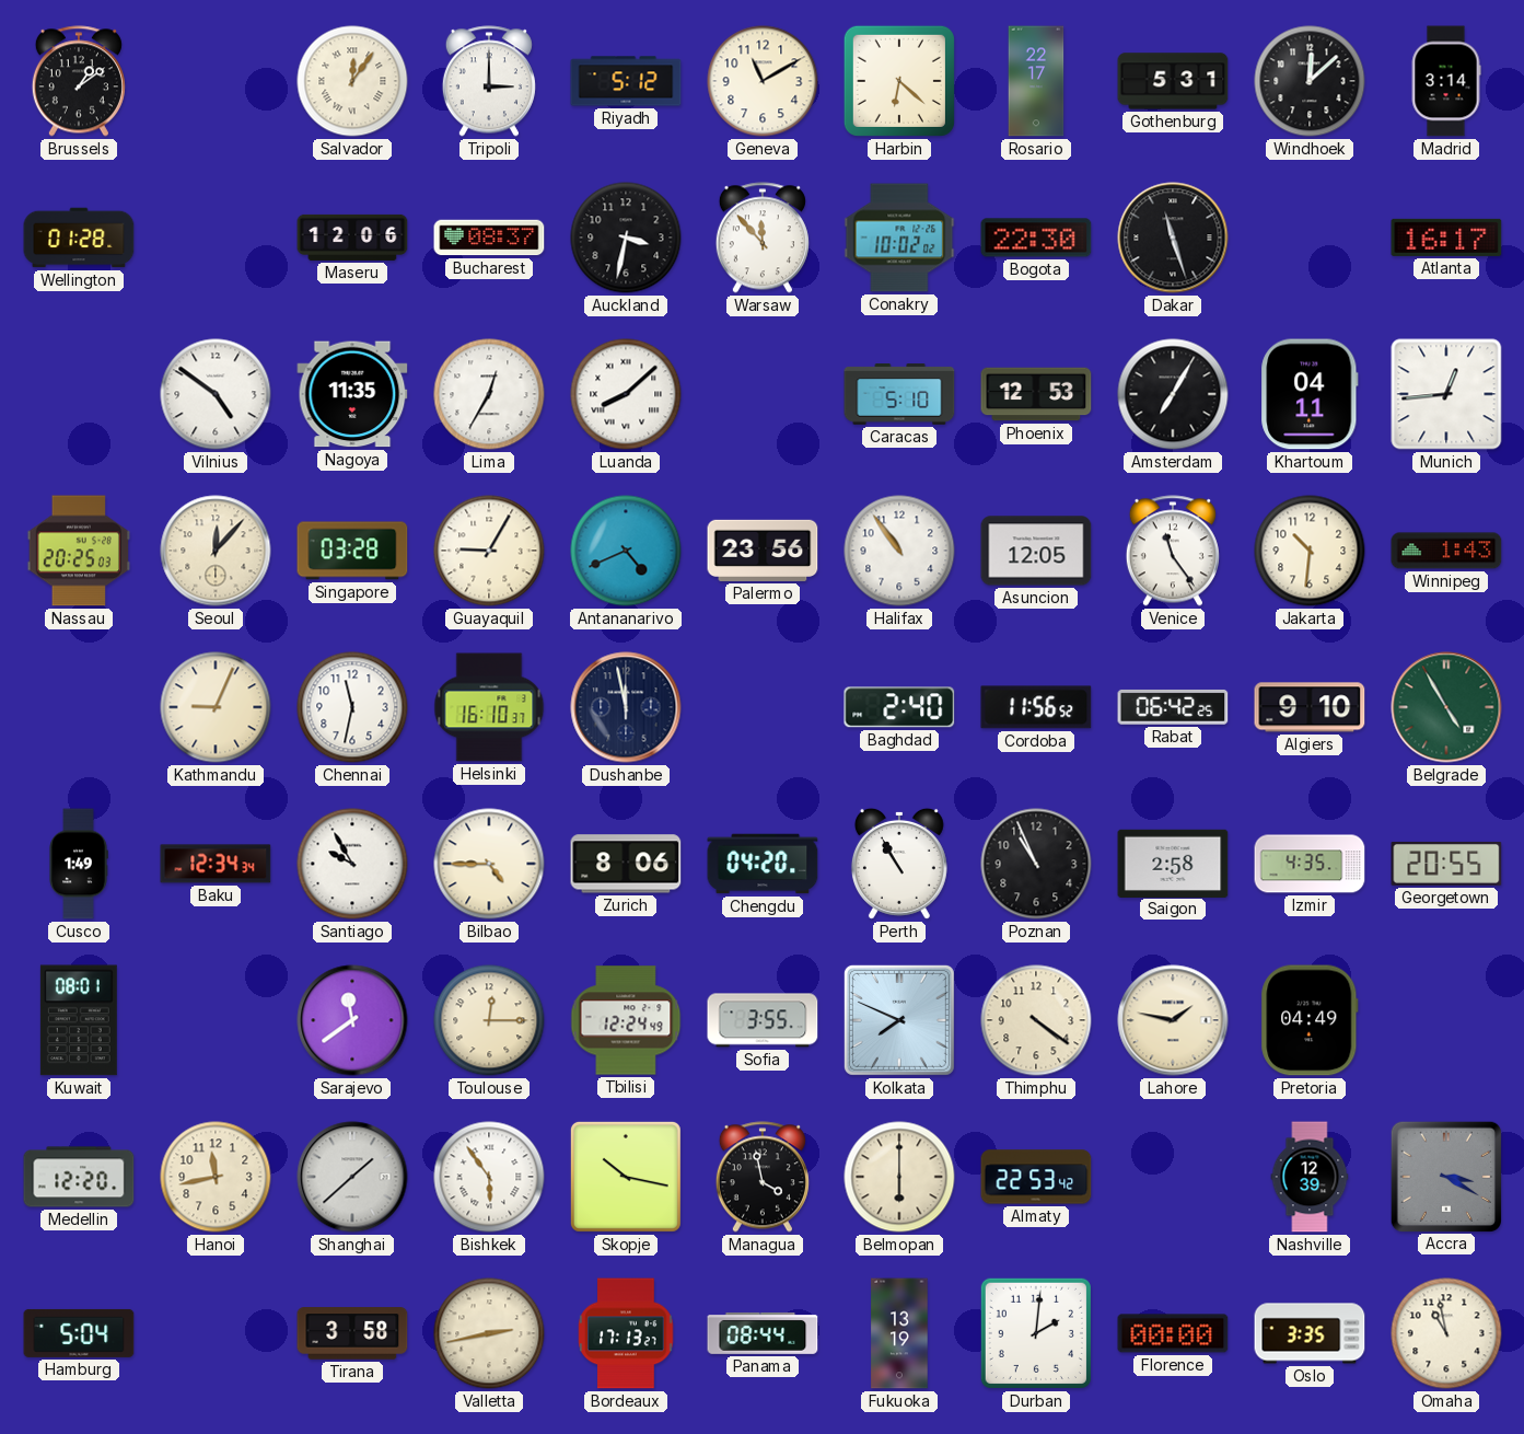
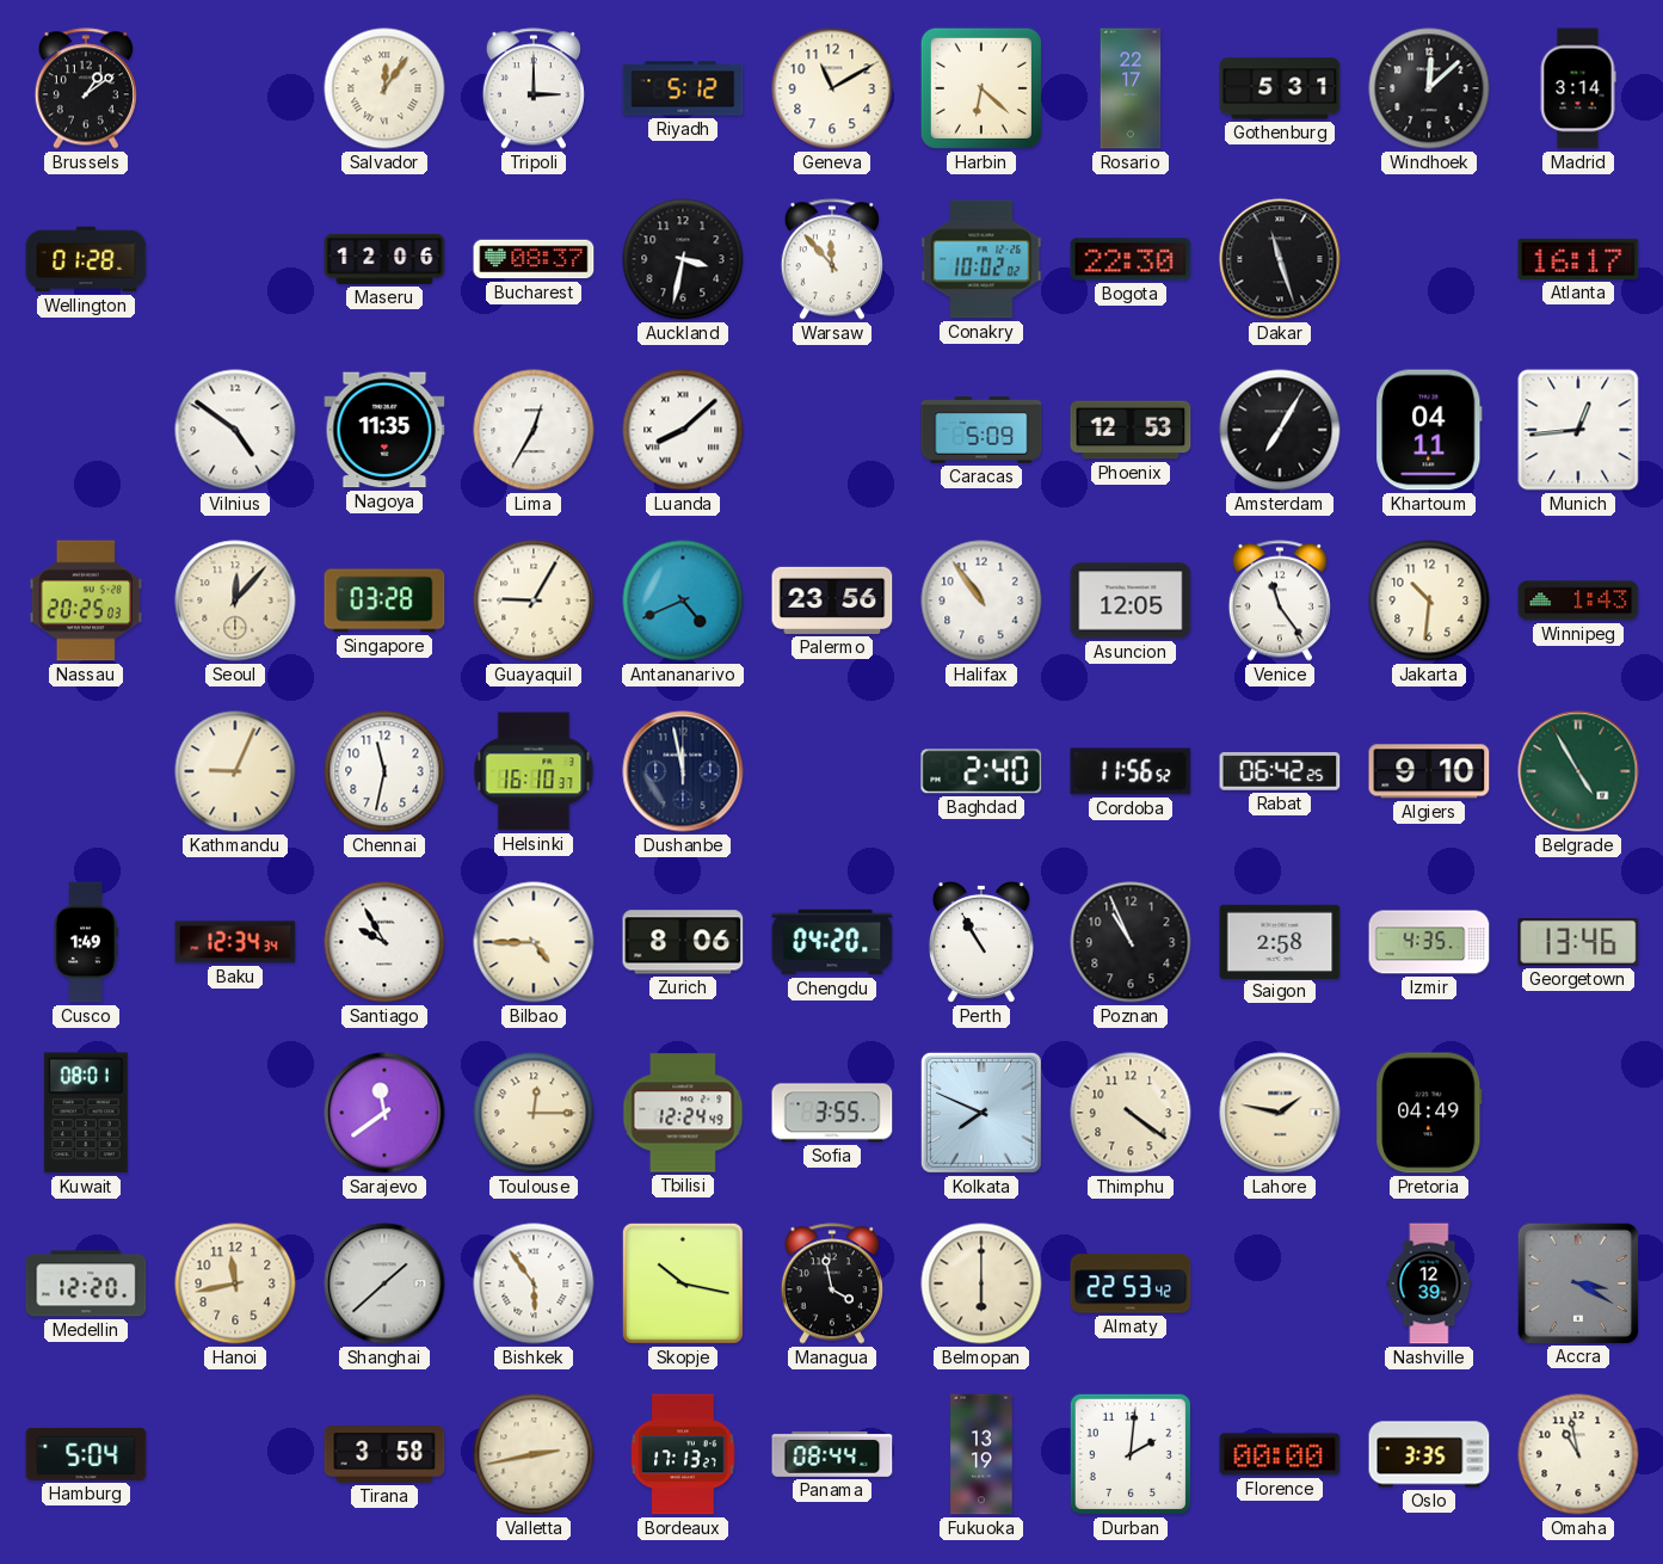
Caracas: 5:10 -> 5:09 (981, 430)
Georgetown: 20:55 -> 13:46 (1578, 942)
